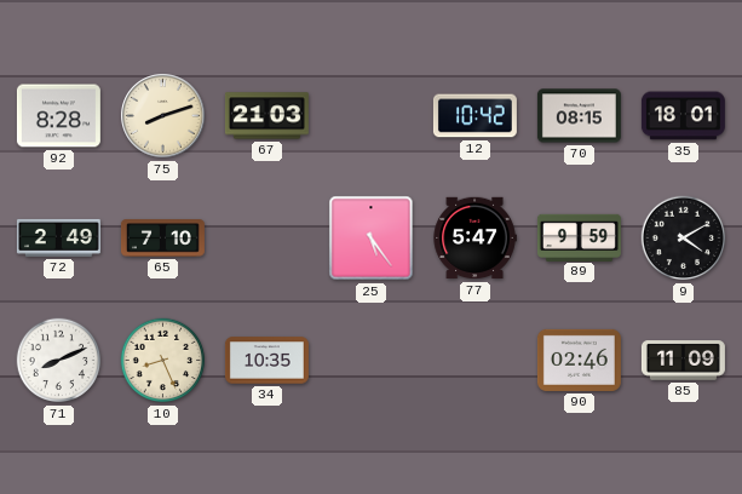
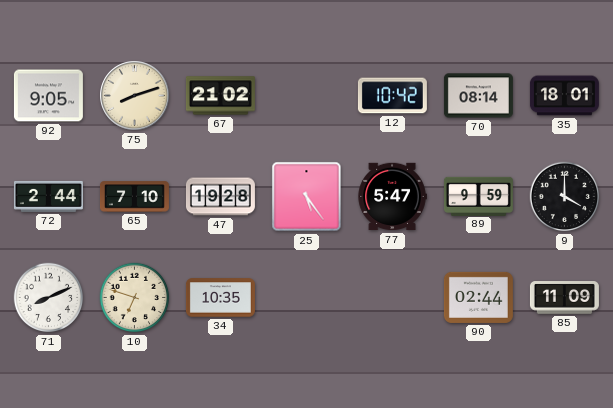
92: 8:28 -> 9:05 (48, 96)
67: 21:03 -> 21:02 (220, 96)
70: 08:15 -> 08:14 (478, 96)
72: 2:49 -> 2:44 (48, 196)
47: none -> 19:28 (220, 197)
9: 4:10 -> 4:00 (565, 197)
10: 8:26 -> 6:48 (135, 298)
90: 02:46 -> 02:44 (478, 297)
